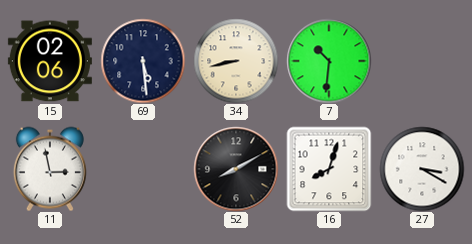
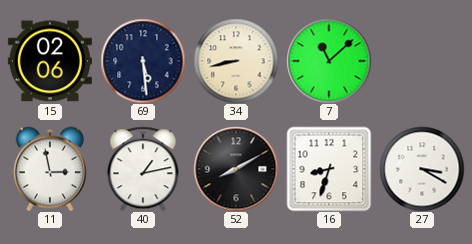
7: 10:31 -> 11:08 (329, 61)
40: none -> 1:13 (143, 169)
16: 8:03 -> 8:33 (329, 169)
